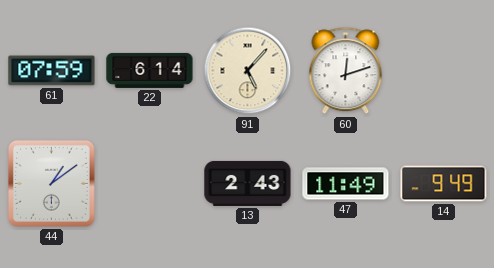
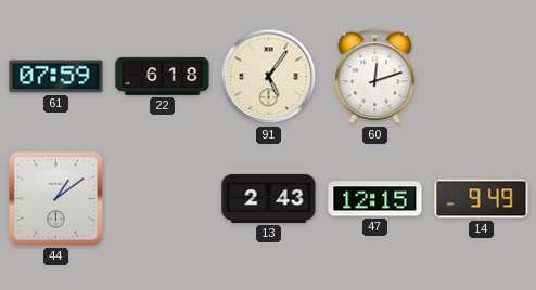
22: 6:14 -> 6:18 (163, 76)
91: 5:07 -> 5:06 (269, 77)
47: 11:49 -> 12:15 (375, 199)
